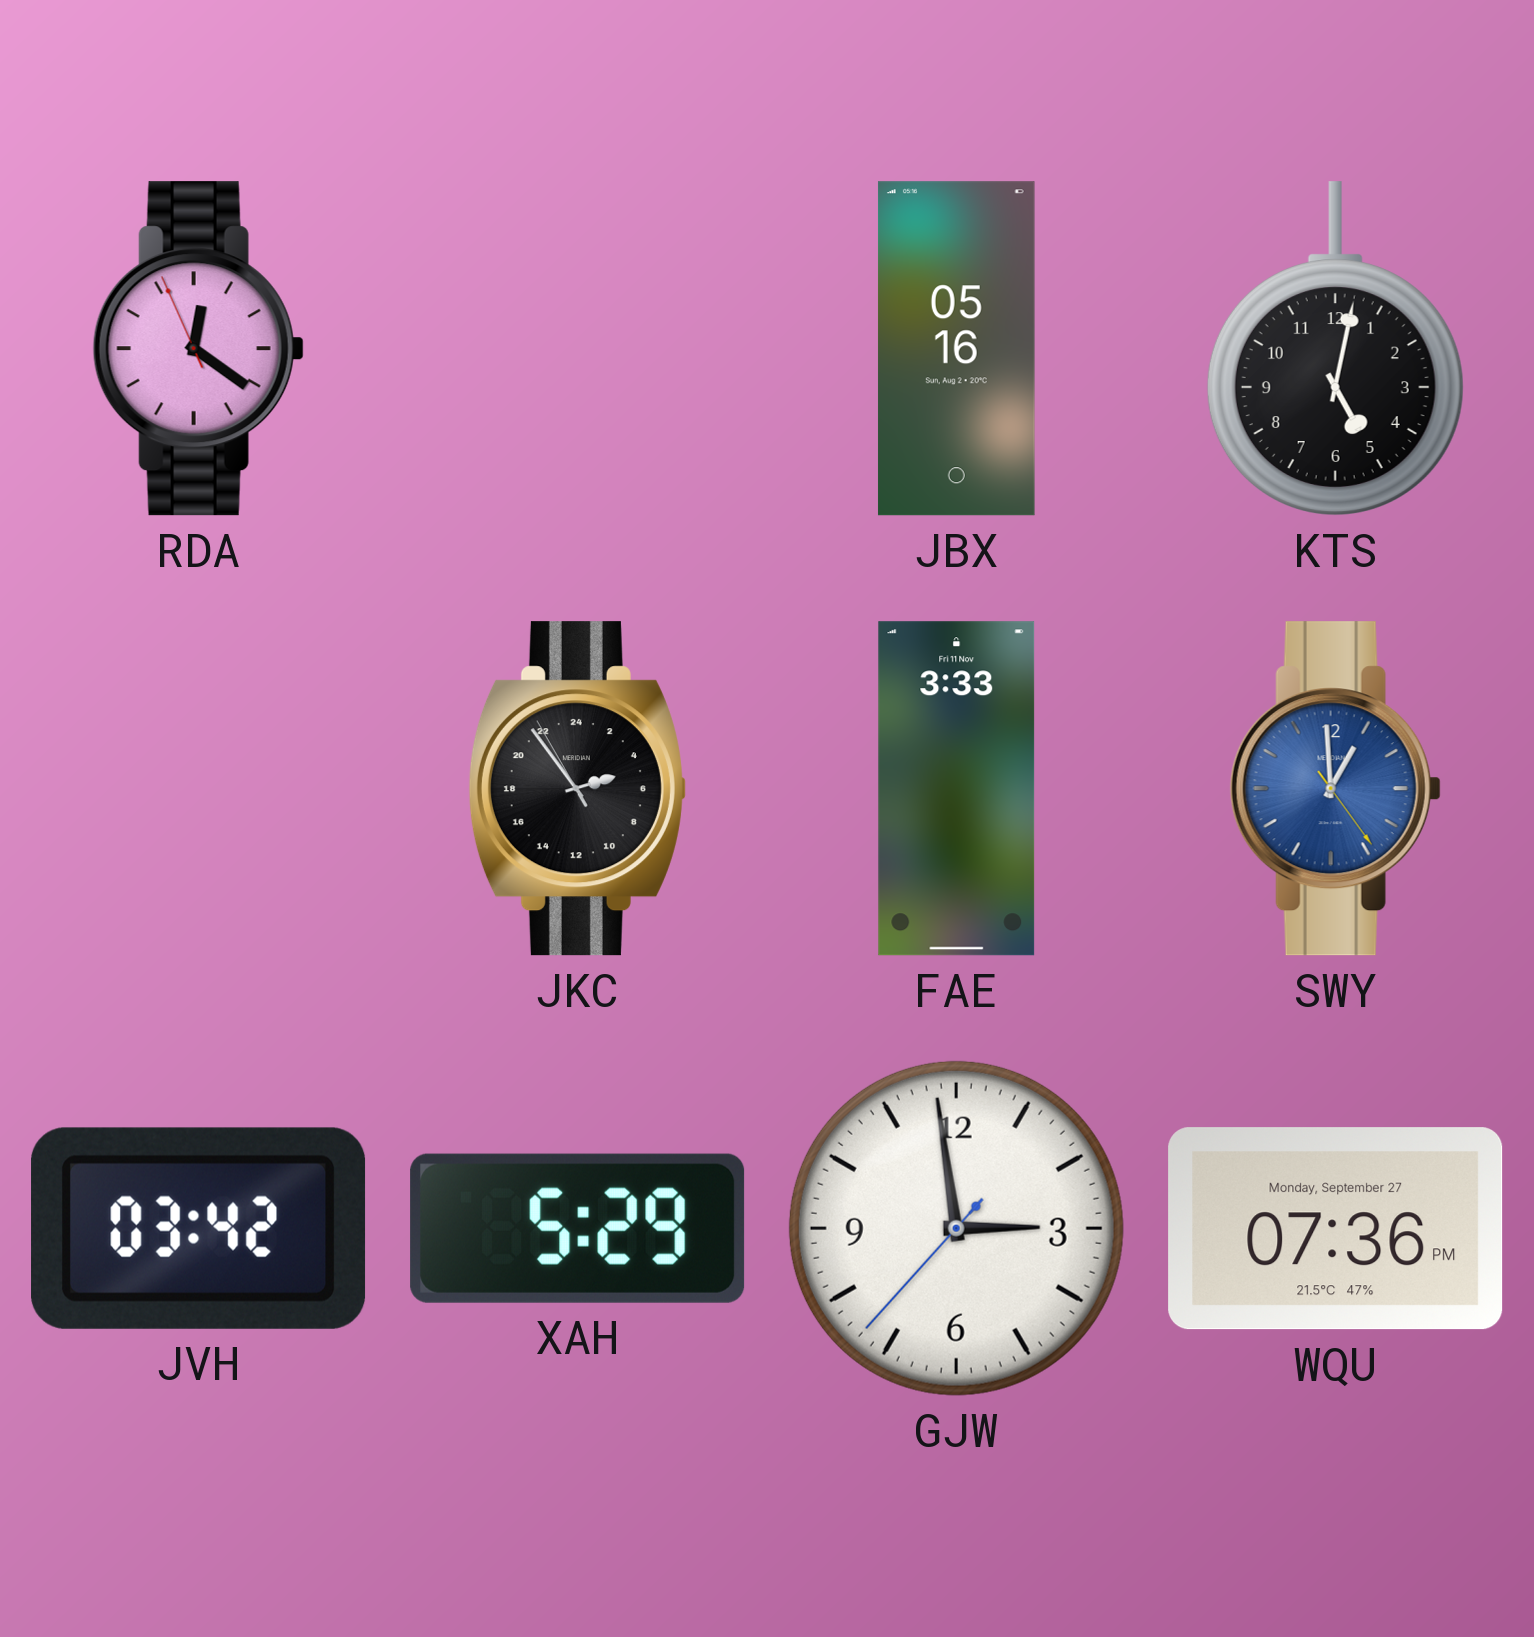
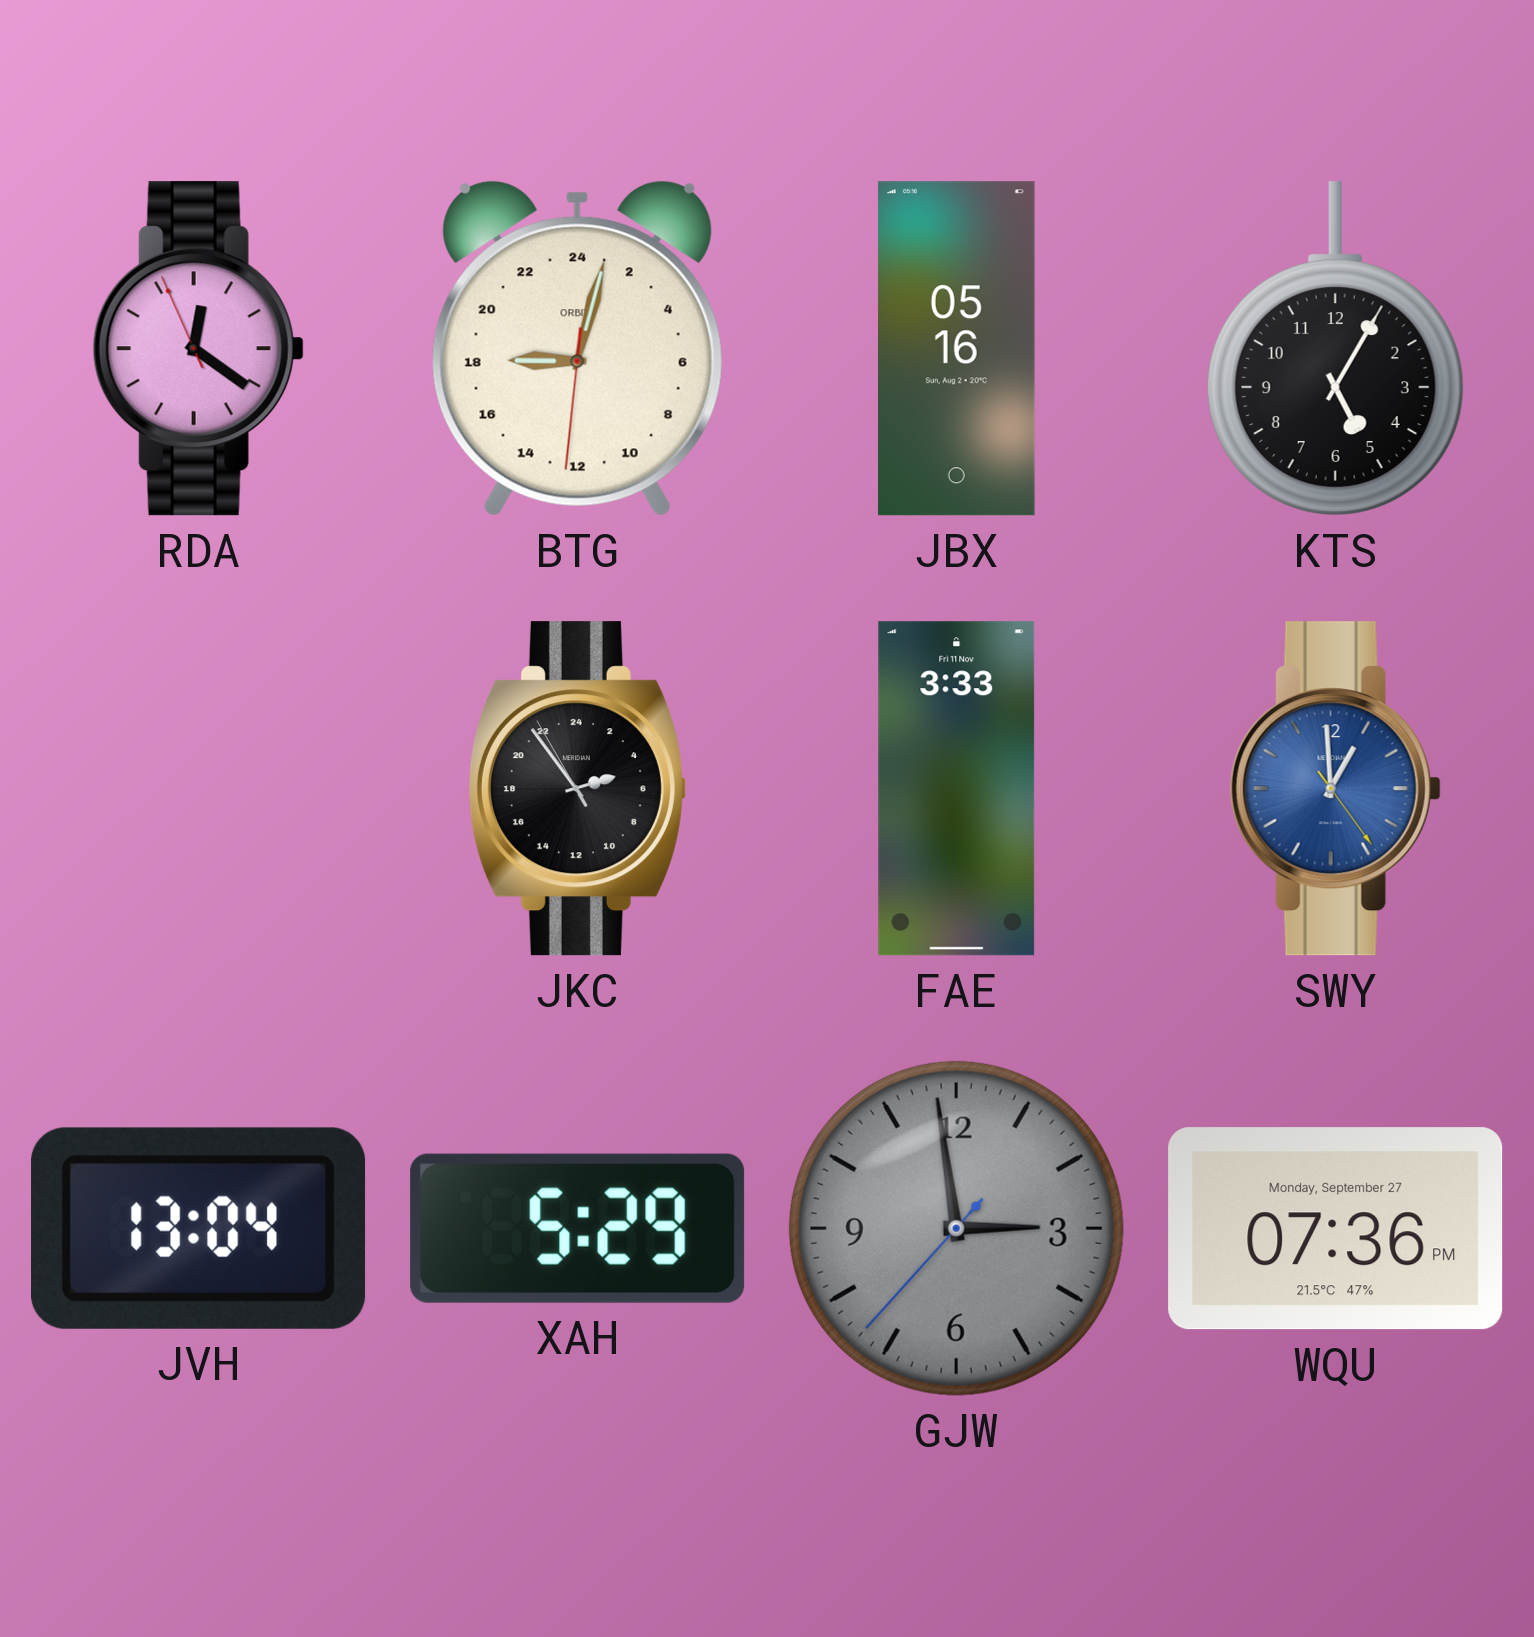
BTG: none -> 18:02 (577, 348)
KTS: 5:02 -> 5:05 (1335, 349)
JVH: 03:42 -> 13:04 (199, 1228)
GJW dial: white -> grey (956, 1228)
